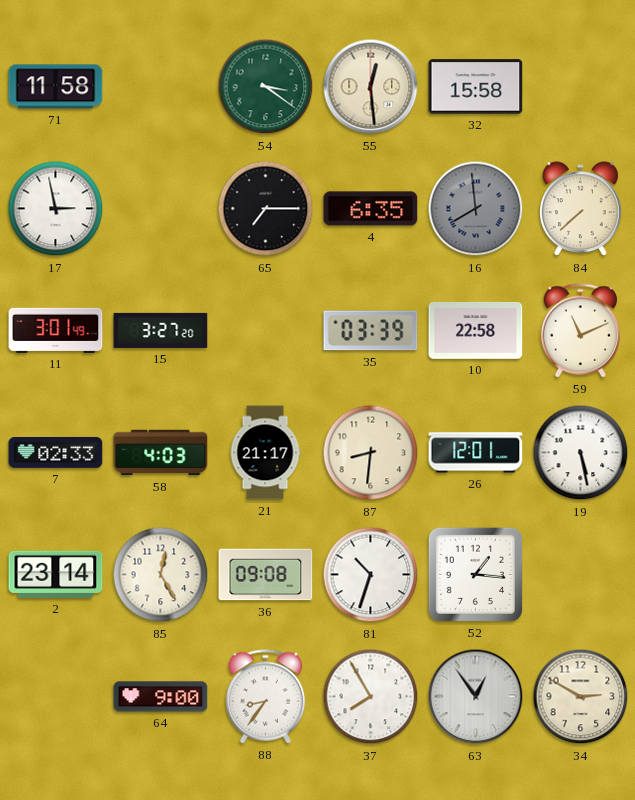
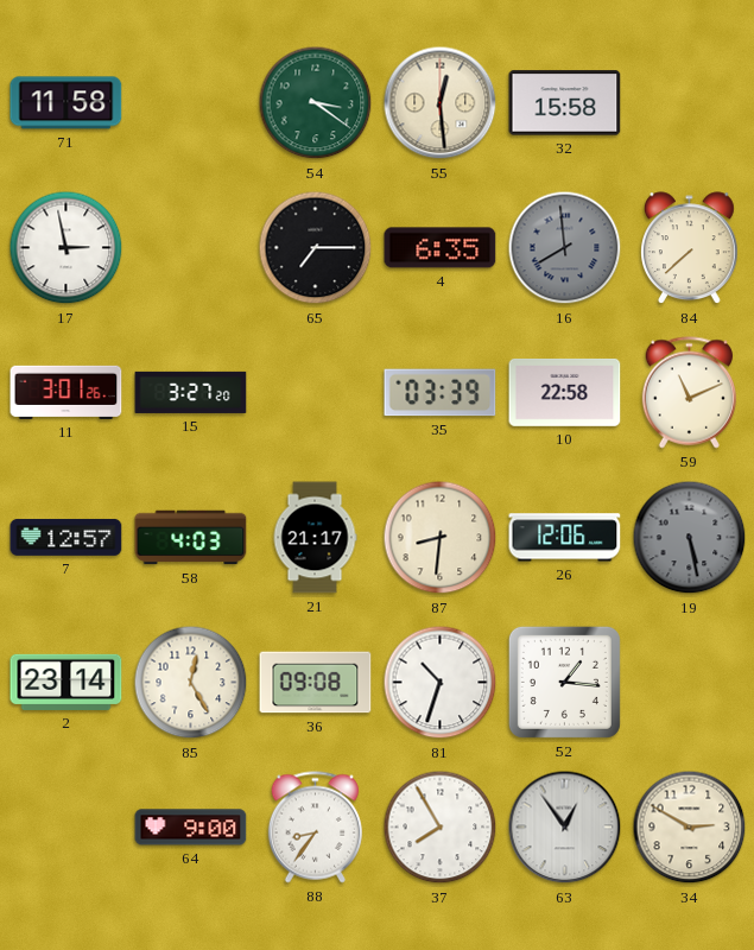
11: 3:01:49 -> 3:01:26 (66, 392)
7: 02:33 -> 12:57 (66, 537)
26: 12:01 -> 12:06 (565, 538)
19 dial: white -> grey (690, 538)
